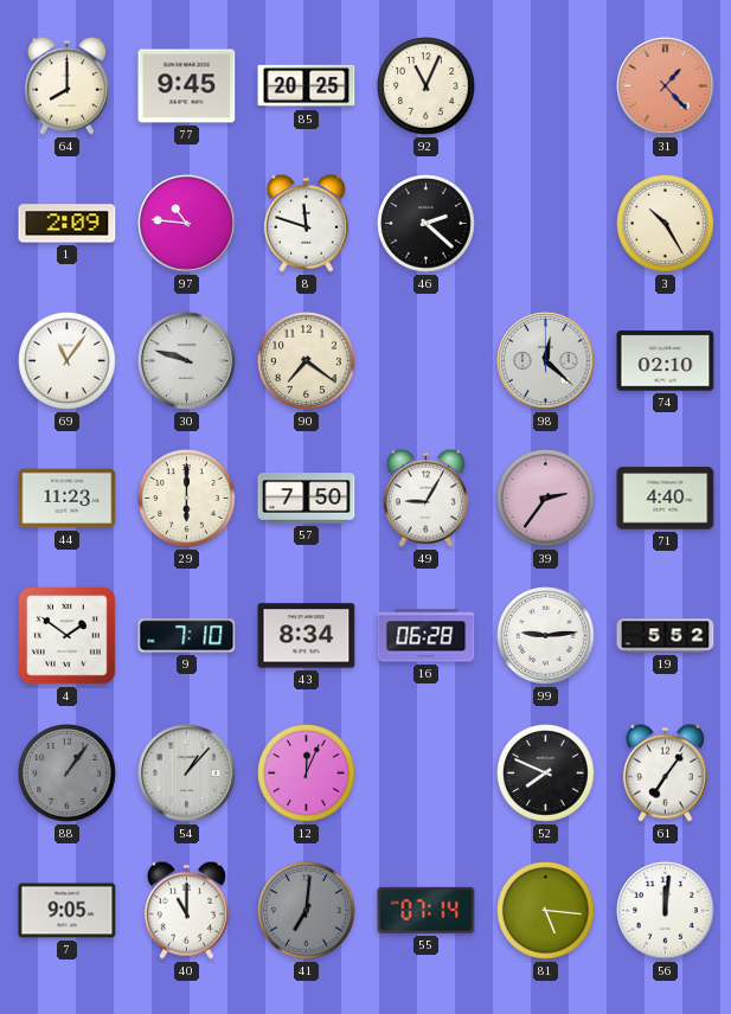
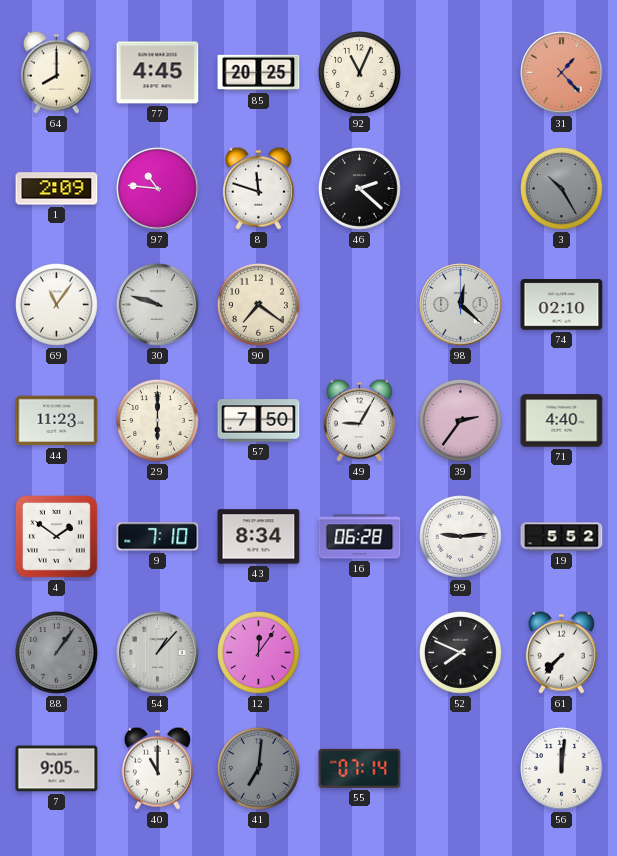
77: 9:45 -> 4:45 (158, 73)
3 dial: cream -> grey (562, 189)
12: 12:04 -> 12:06 (259, 653)
61: 7:06 -> 7:37 (561, 652)
81: 5:16 -> none (546, 911)
